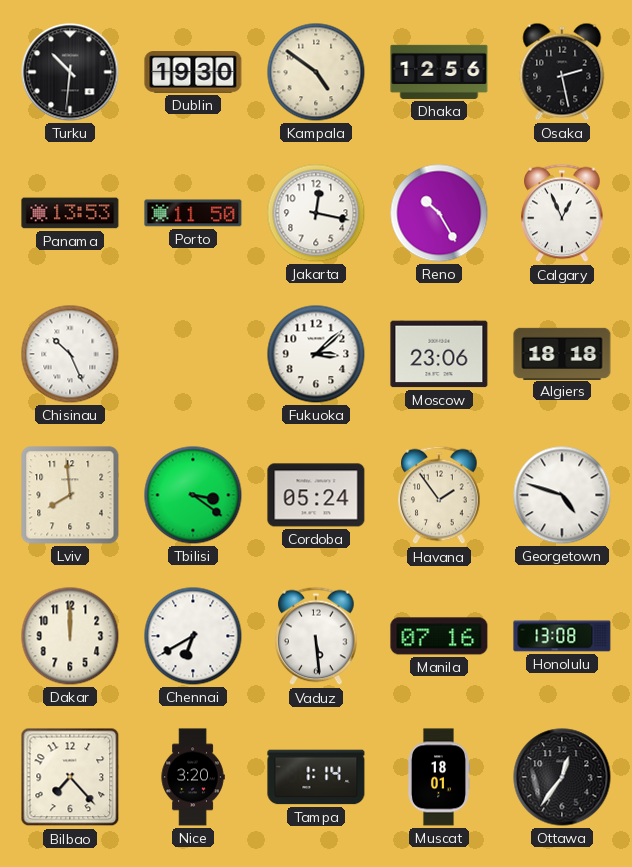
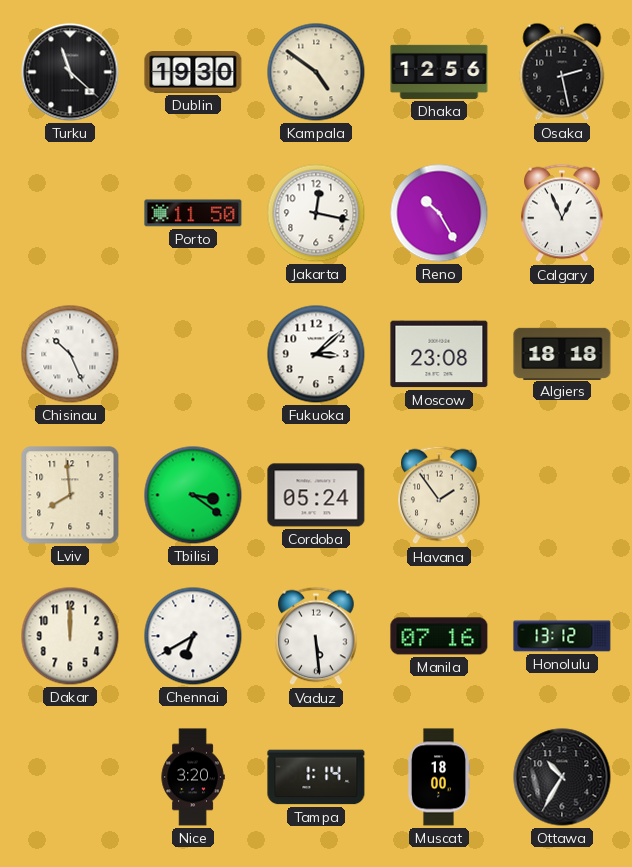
Turku: 10:31 -> 11:22 (70, 72)
Panama: 13:53 -> none (70, 213)
Moscow: 23:06 -> 23:08 (439, 354)
Georgetown: 4:48 -> none (562, 495)
Honolulu: 13:08 -> 13:12 (562, 636)
Bilbao: 7:23 -> none (70, 777)
Muscat: 18:01 -> 18:00 (438, 777)
Ottawa: 12:36 -> 10:35 (562, 777)
